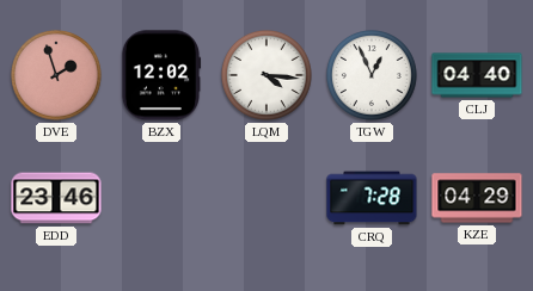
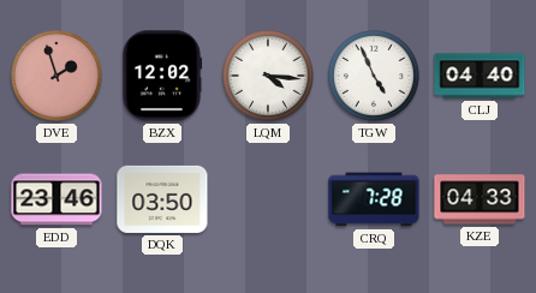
TGW: 12:56 -> 4:56 (375, 77)
DQK: none -> 03:50 (162, 199)
KZE: 04:29 -> 04:33 (480, 199)
